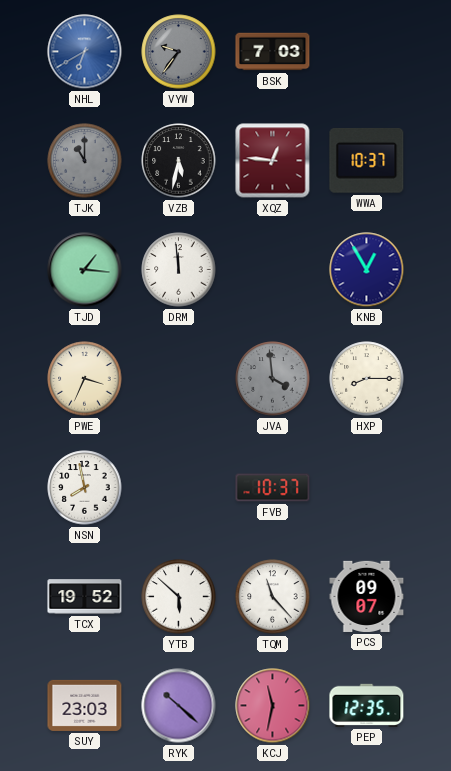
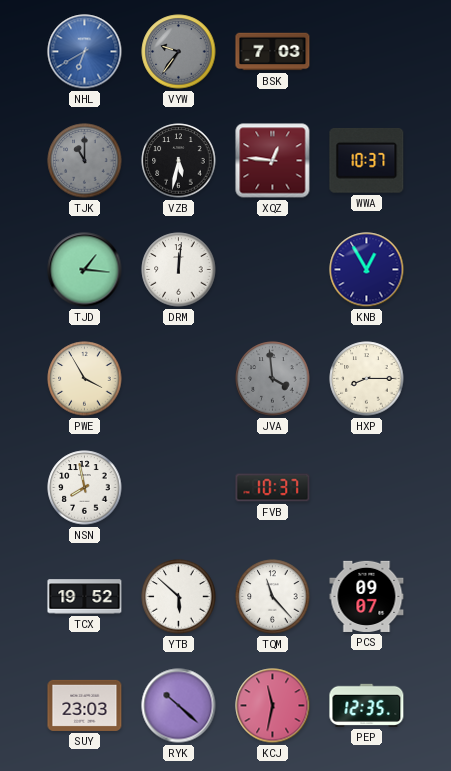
DRM: 11:59 -> 12:01 (179, 270)
PWE: 3:34 -> 3:55 (85, 379)
